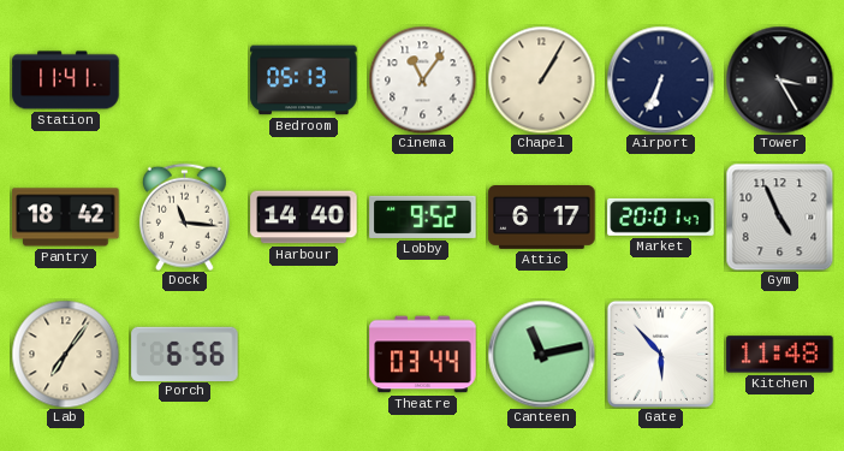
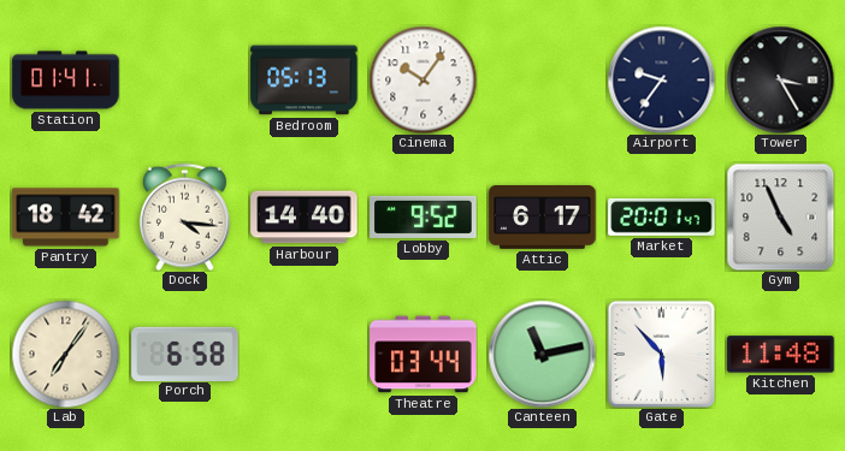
Station: 11:41 -> 01:41 (66, 81)
Cinema: 11:06 -> 10:06 (422, 79)
Chapel: 1:05 -> none (541, 79)
Airport: 6:34 -> 9:36 (661, 79)
Dock: 11:16 -> 4:16 (184, 216)
Porch: 6:56 -> 6:58 (185, 354)
